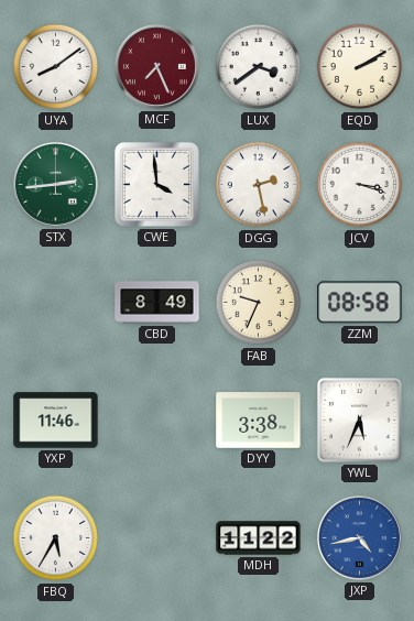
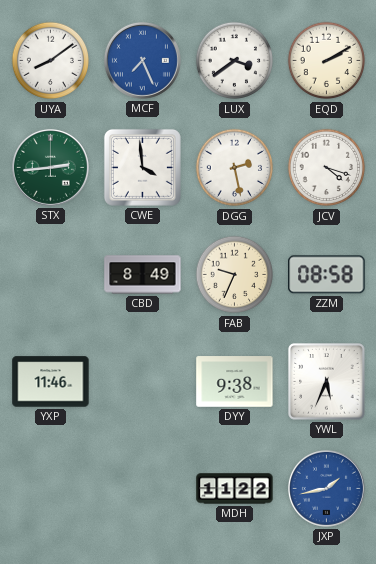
MCF dial: burgundy -> blue (142, 60)
JCV: 3:18 -> 4:18 (327, 168)
DYY: 3:38 -> 9:38 (235, 382)
FBQ: 5:35 -> none (56, 538)
JXP: 4:43 -> 1:43 (326, 488)
